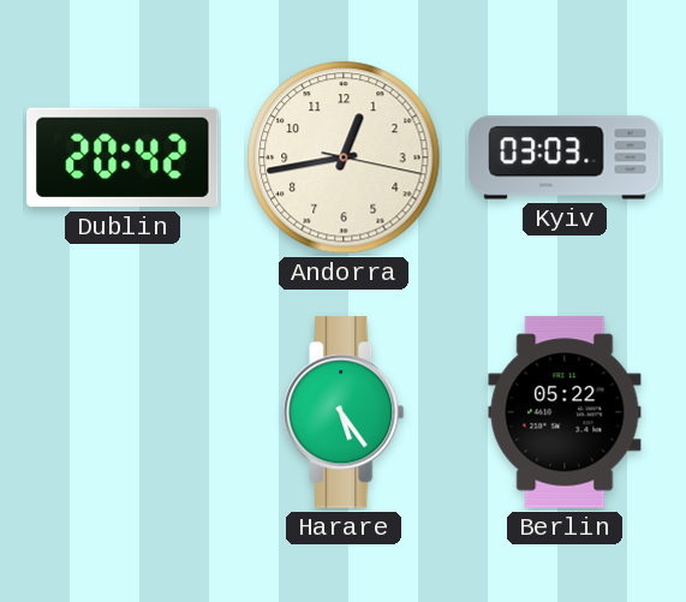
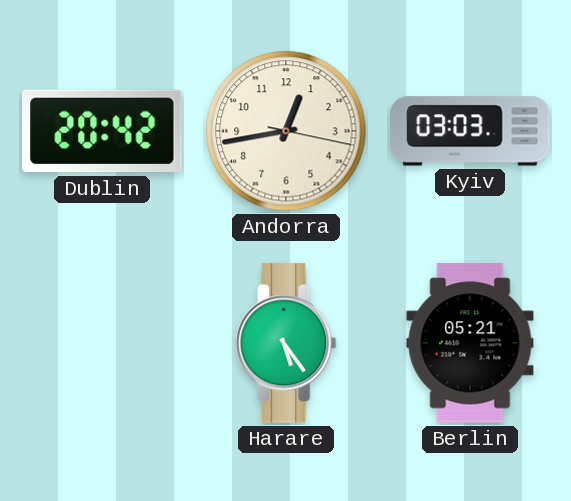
Berlin: 05:22 -> 05:21 (470, 343)
